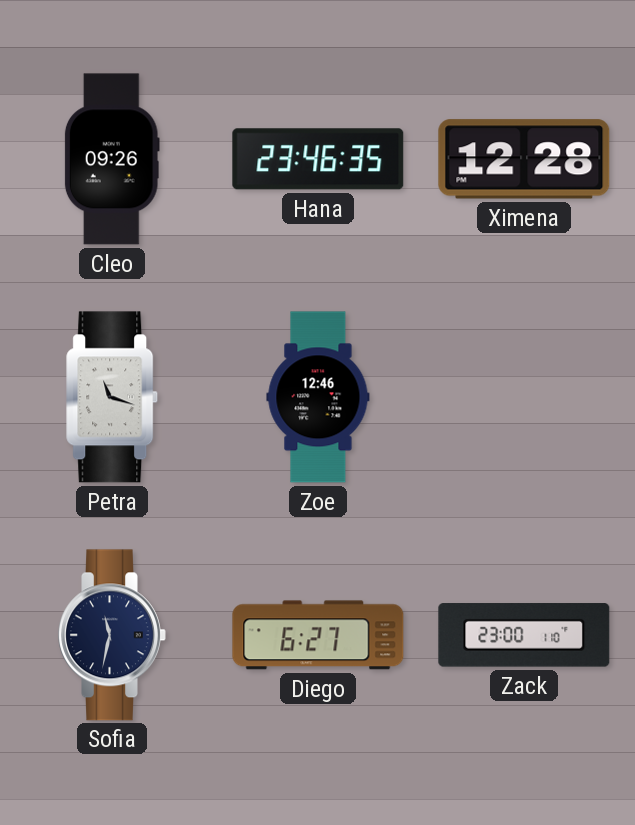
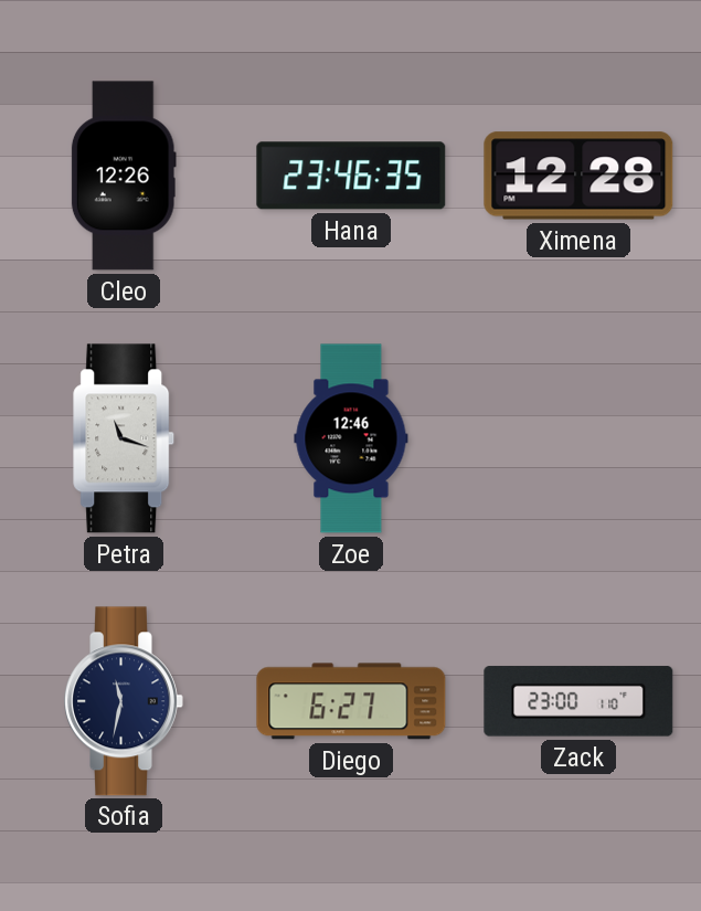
Cleo: 09:26 -> 12:26 (124, 176)
